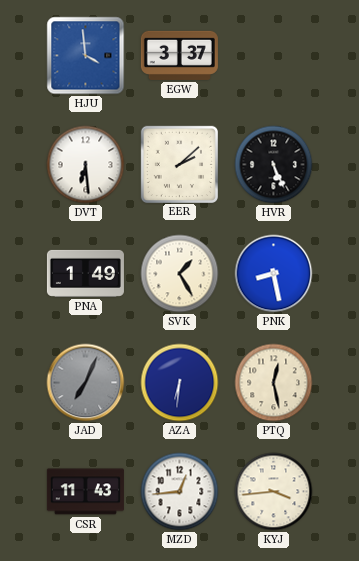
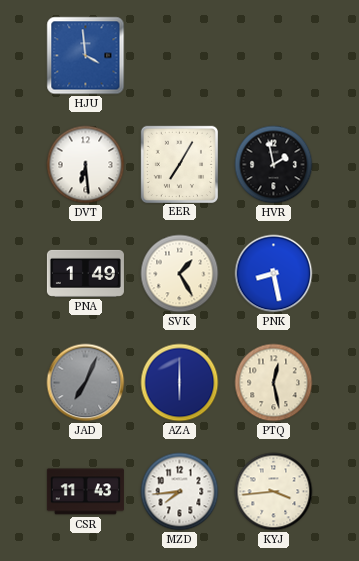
EGW: 3:37 -> none (179, 55)
EER: 2:08 -> 7:05 (179, 164)
HVR: 5:26 -> 1:58 (274, 165)
AZA: 6:31 -> 6:00 (180, 383)
MZD: 12:44 -> 7:44 (180, 492)
